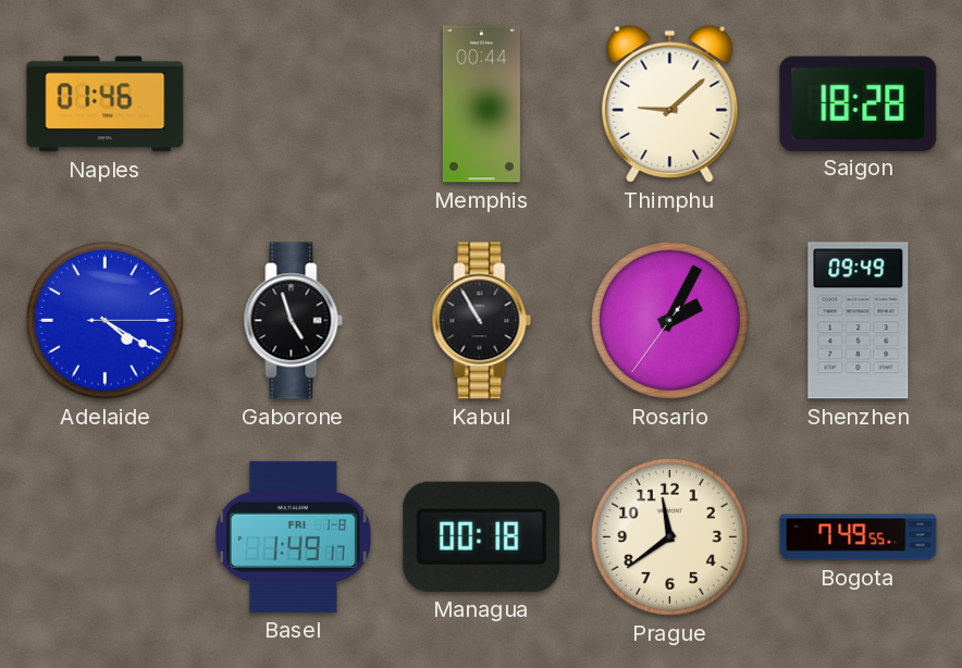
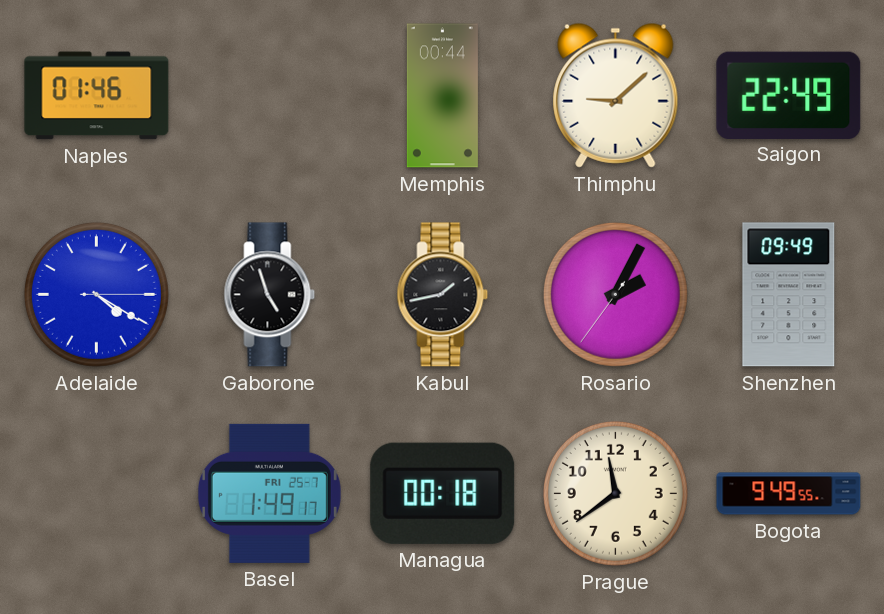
Saigon: 18:28 -> 22:49 (789, 95)
Kabul: 10:55 -> 1:43 (443, 295)
Basel date: FRI 1-8 -> FRI 25-7 (269, 493)
Bogota: 7:49 -> 9:49 (789, 494)
